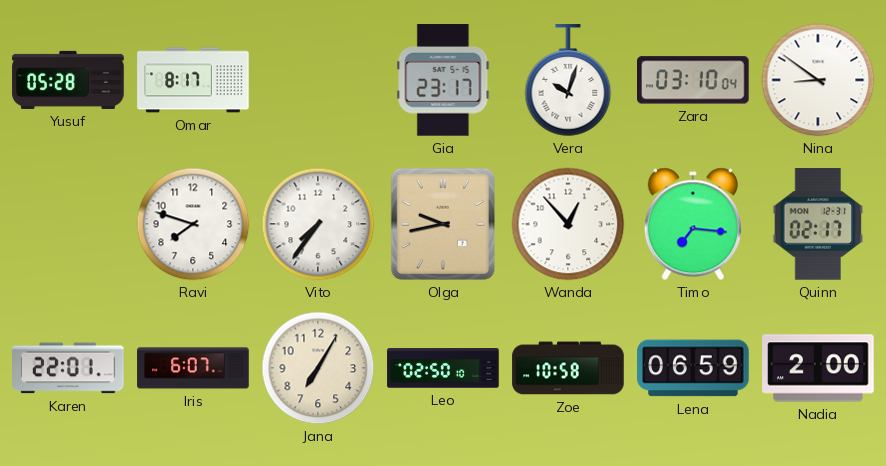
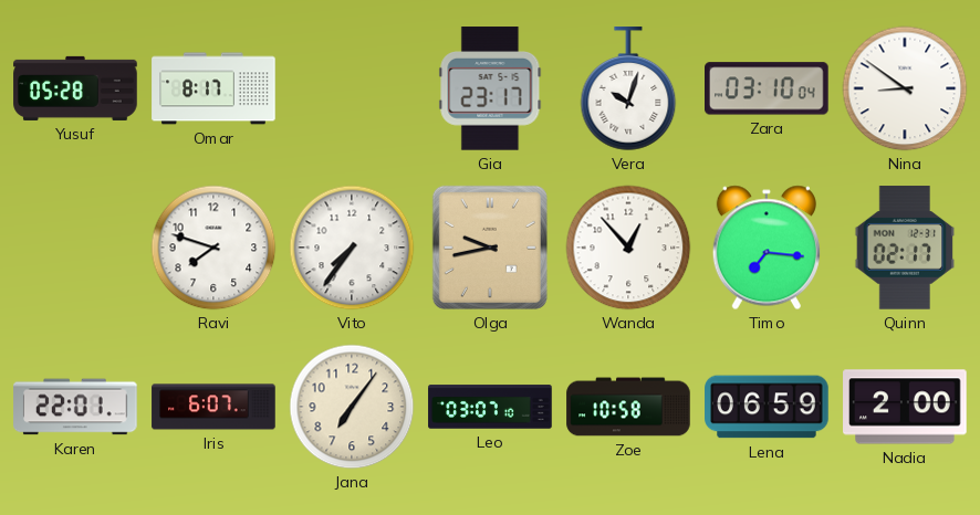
Jana: 7:05 -> 7:06 (352, 407)
Leo: 02:50 -> 03:07 (490, 407)
